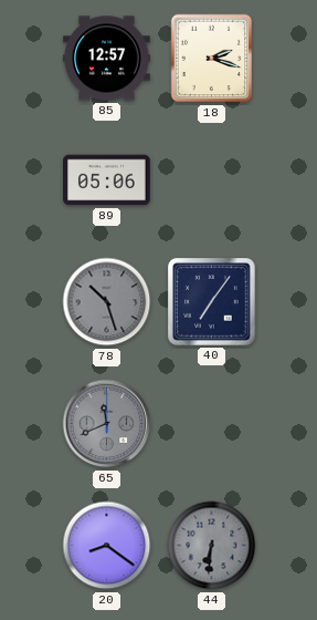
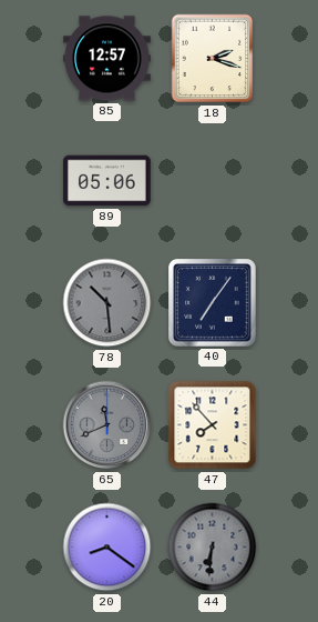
78: 10:27 -> 10:29 (107, 303)
47: none -> 7:53 (213, 425)
